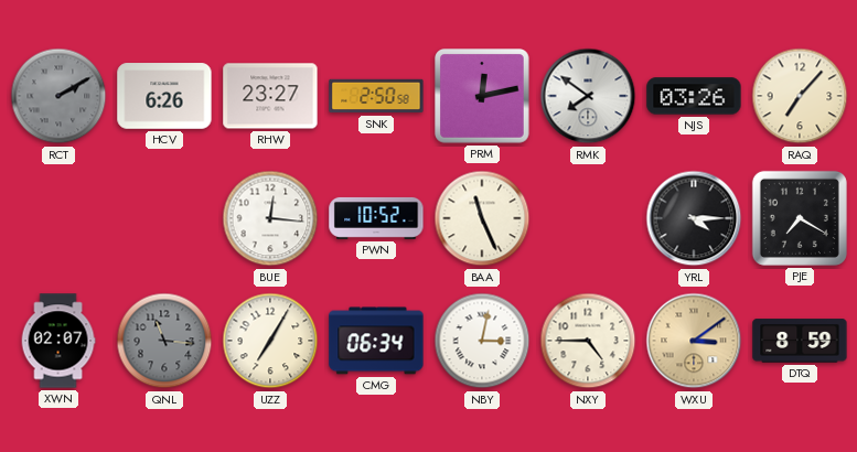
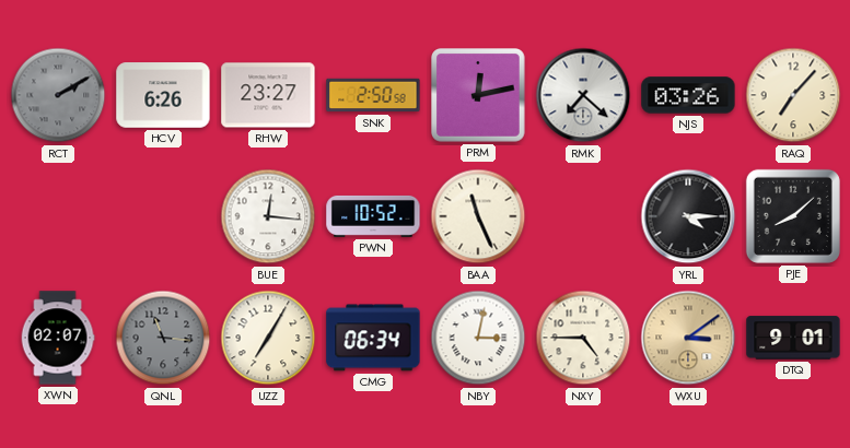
RMK: 7:51 -> 7:22 (583, 95)
PJE: 7:20 -> 8:08 (793, 216)
DTQ: 8:59 -> 9:01 (793, 338)
